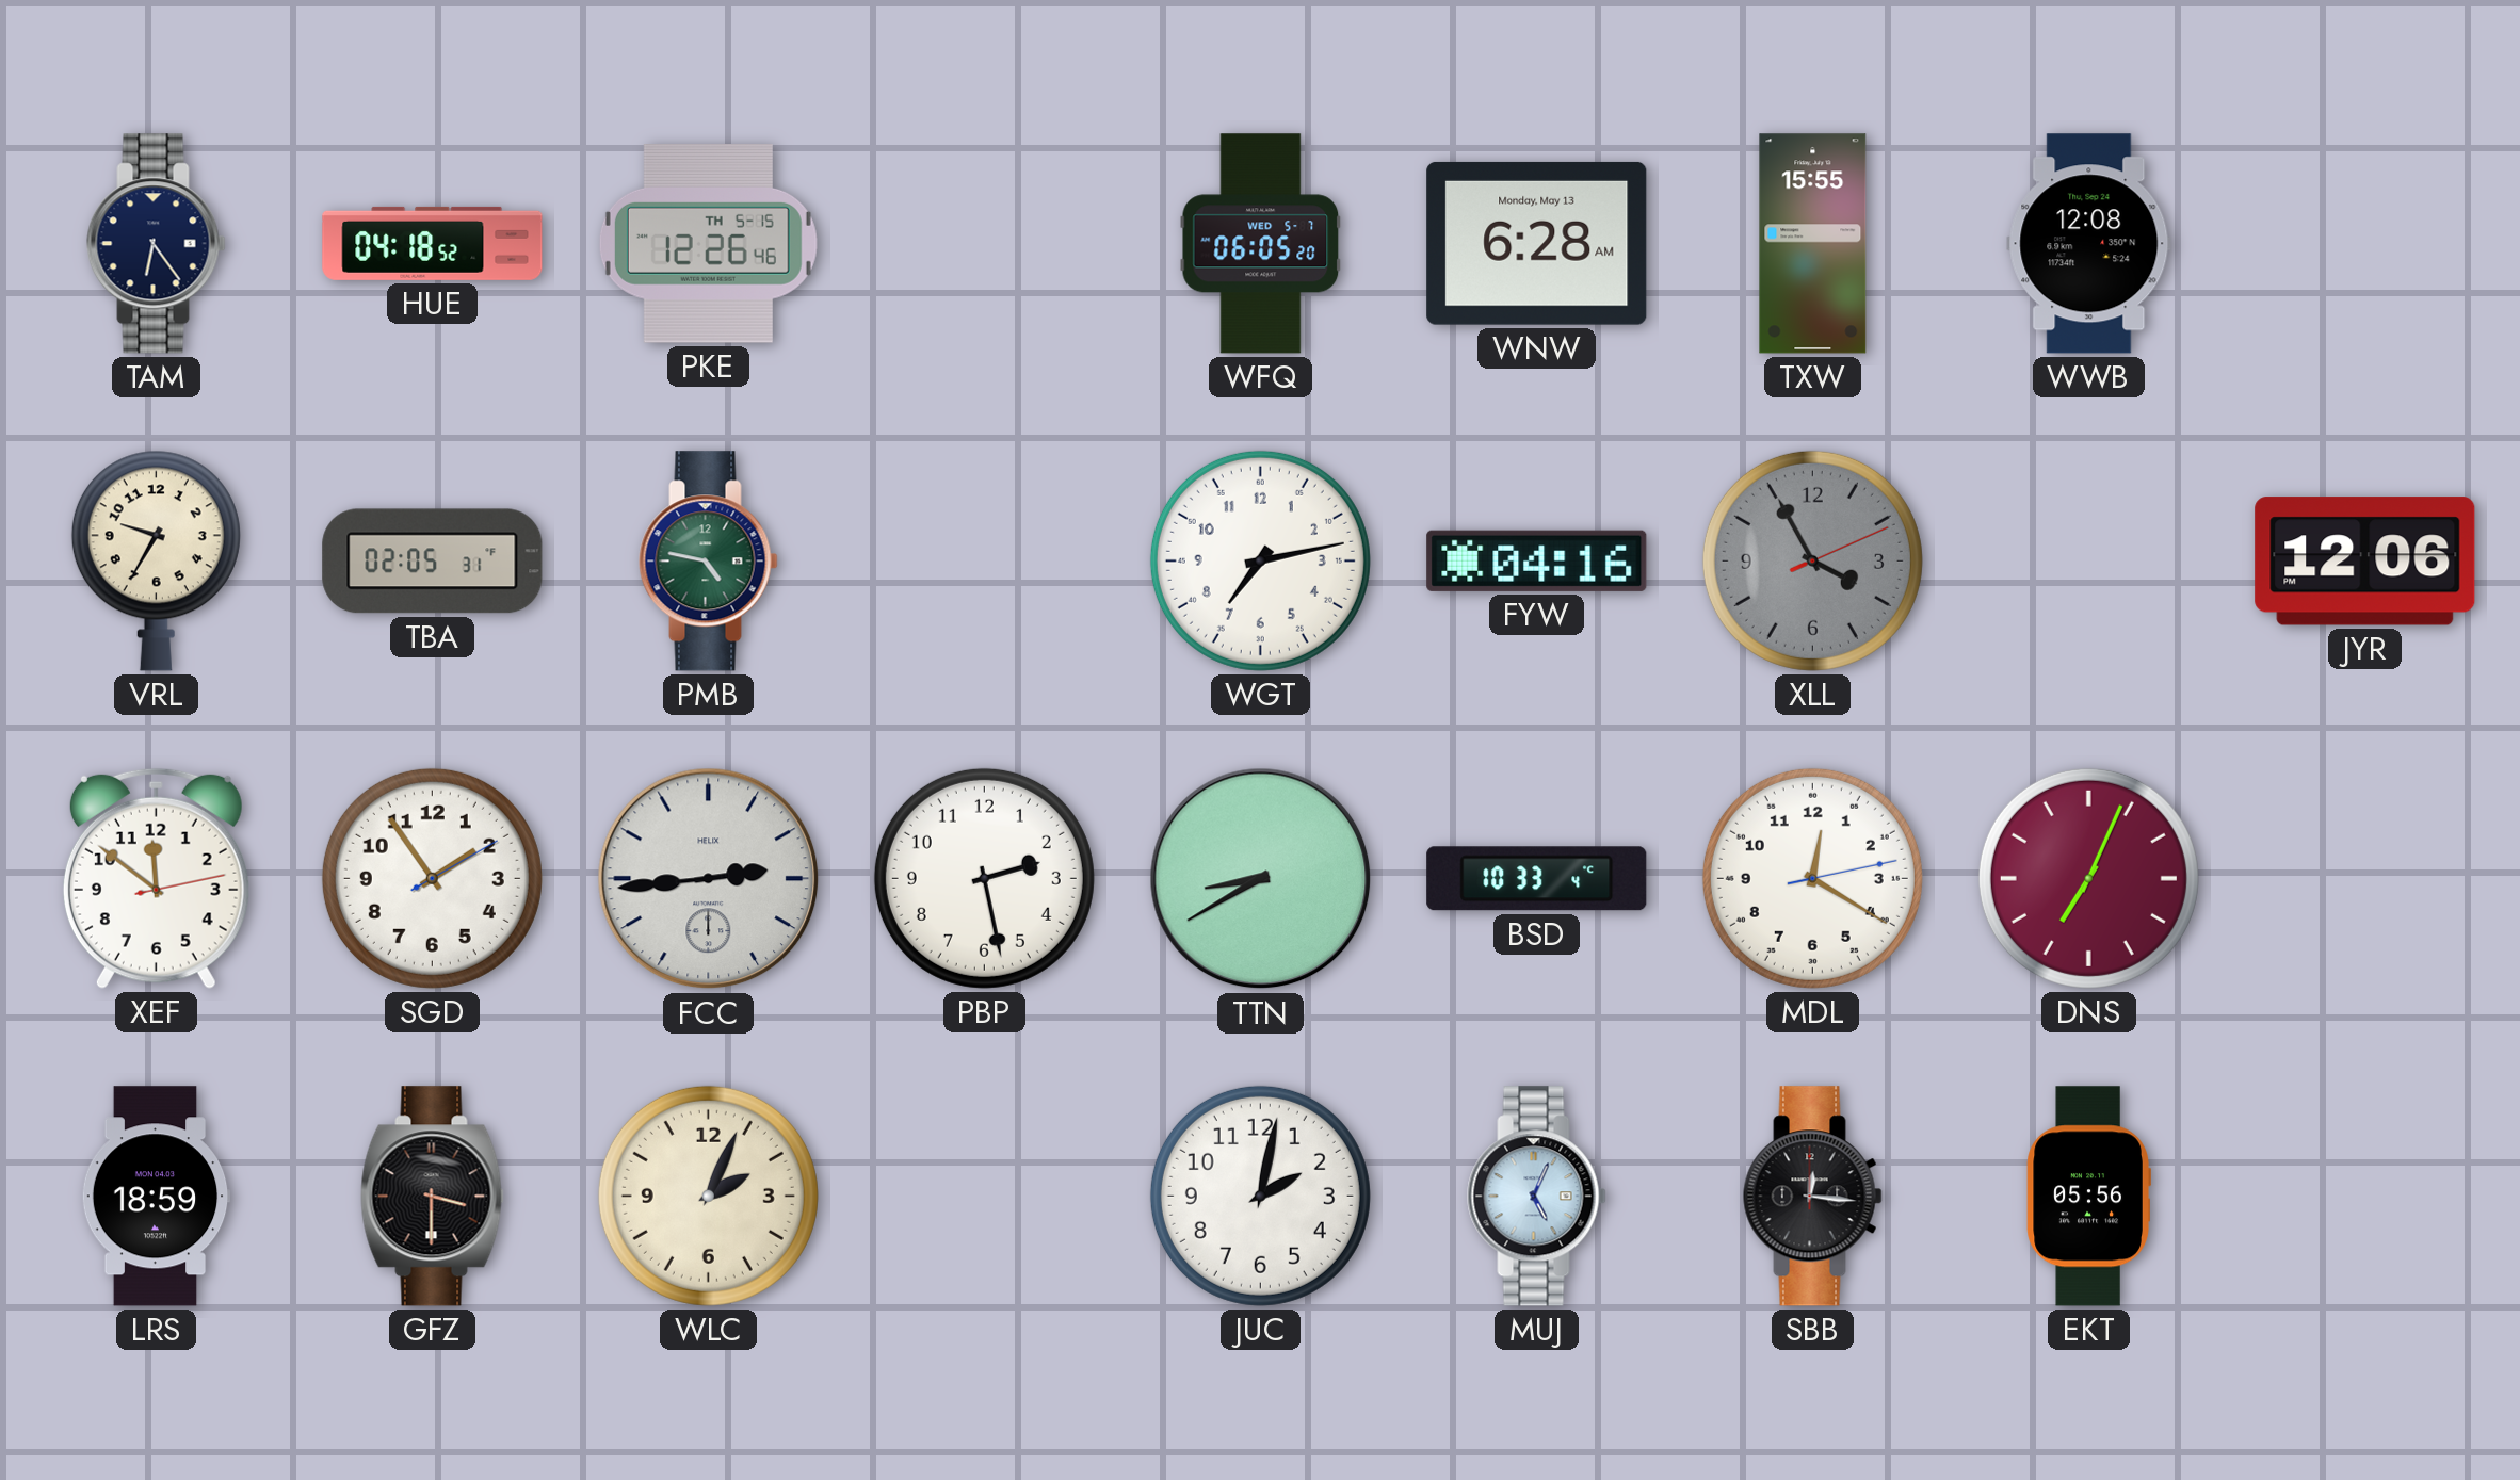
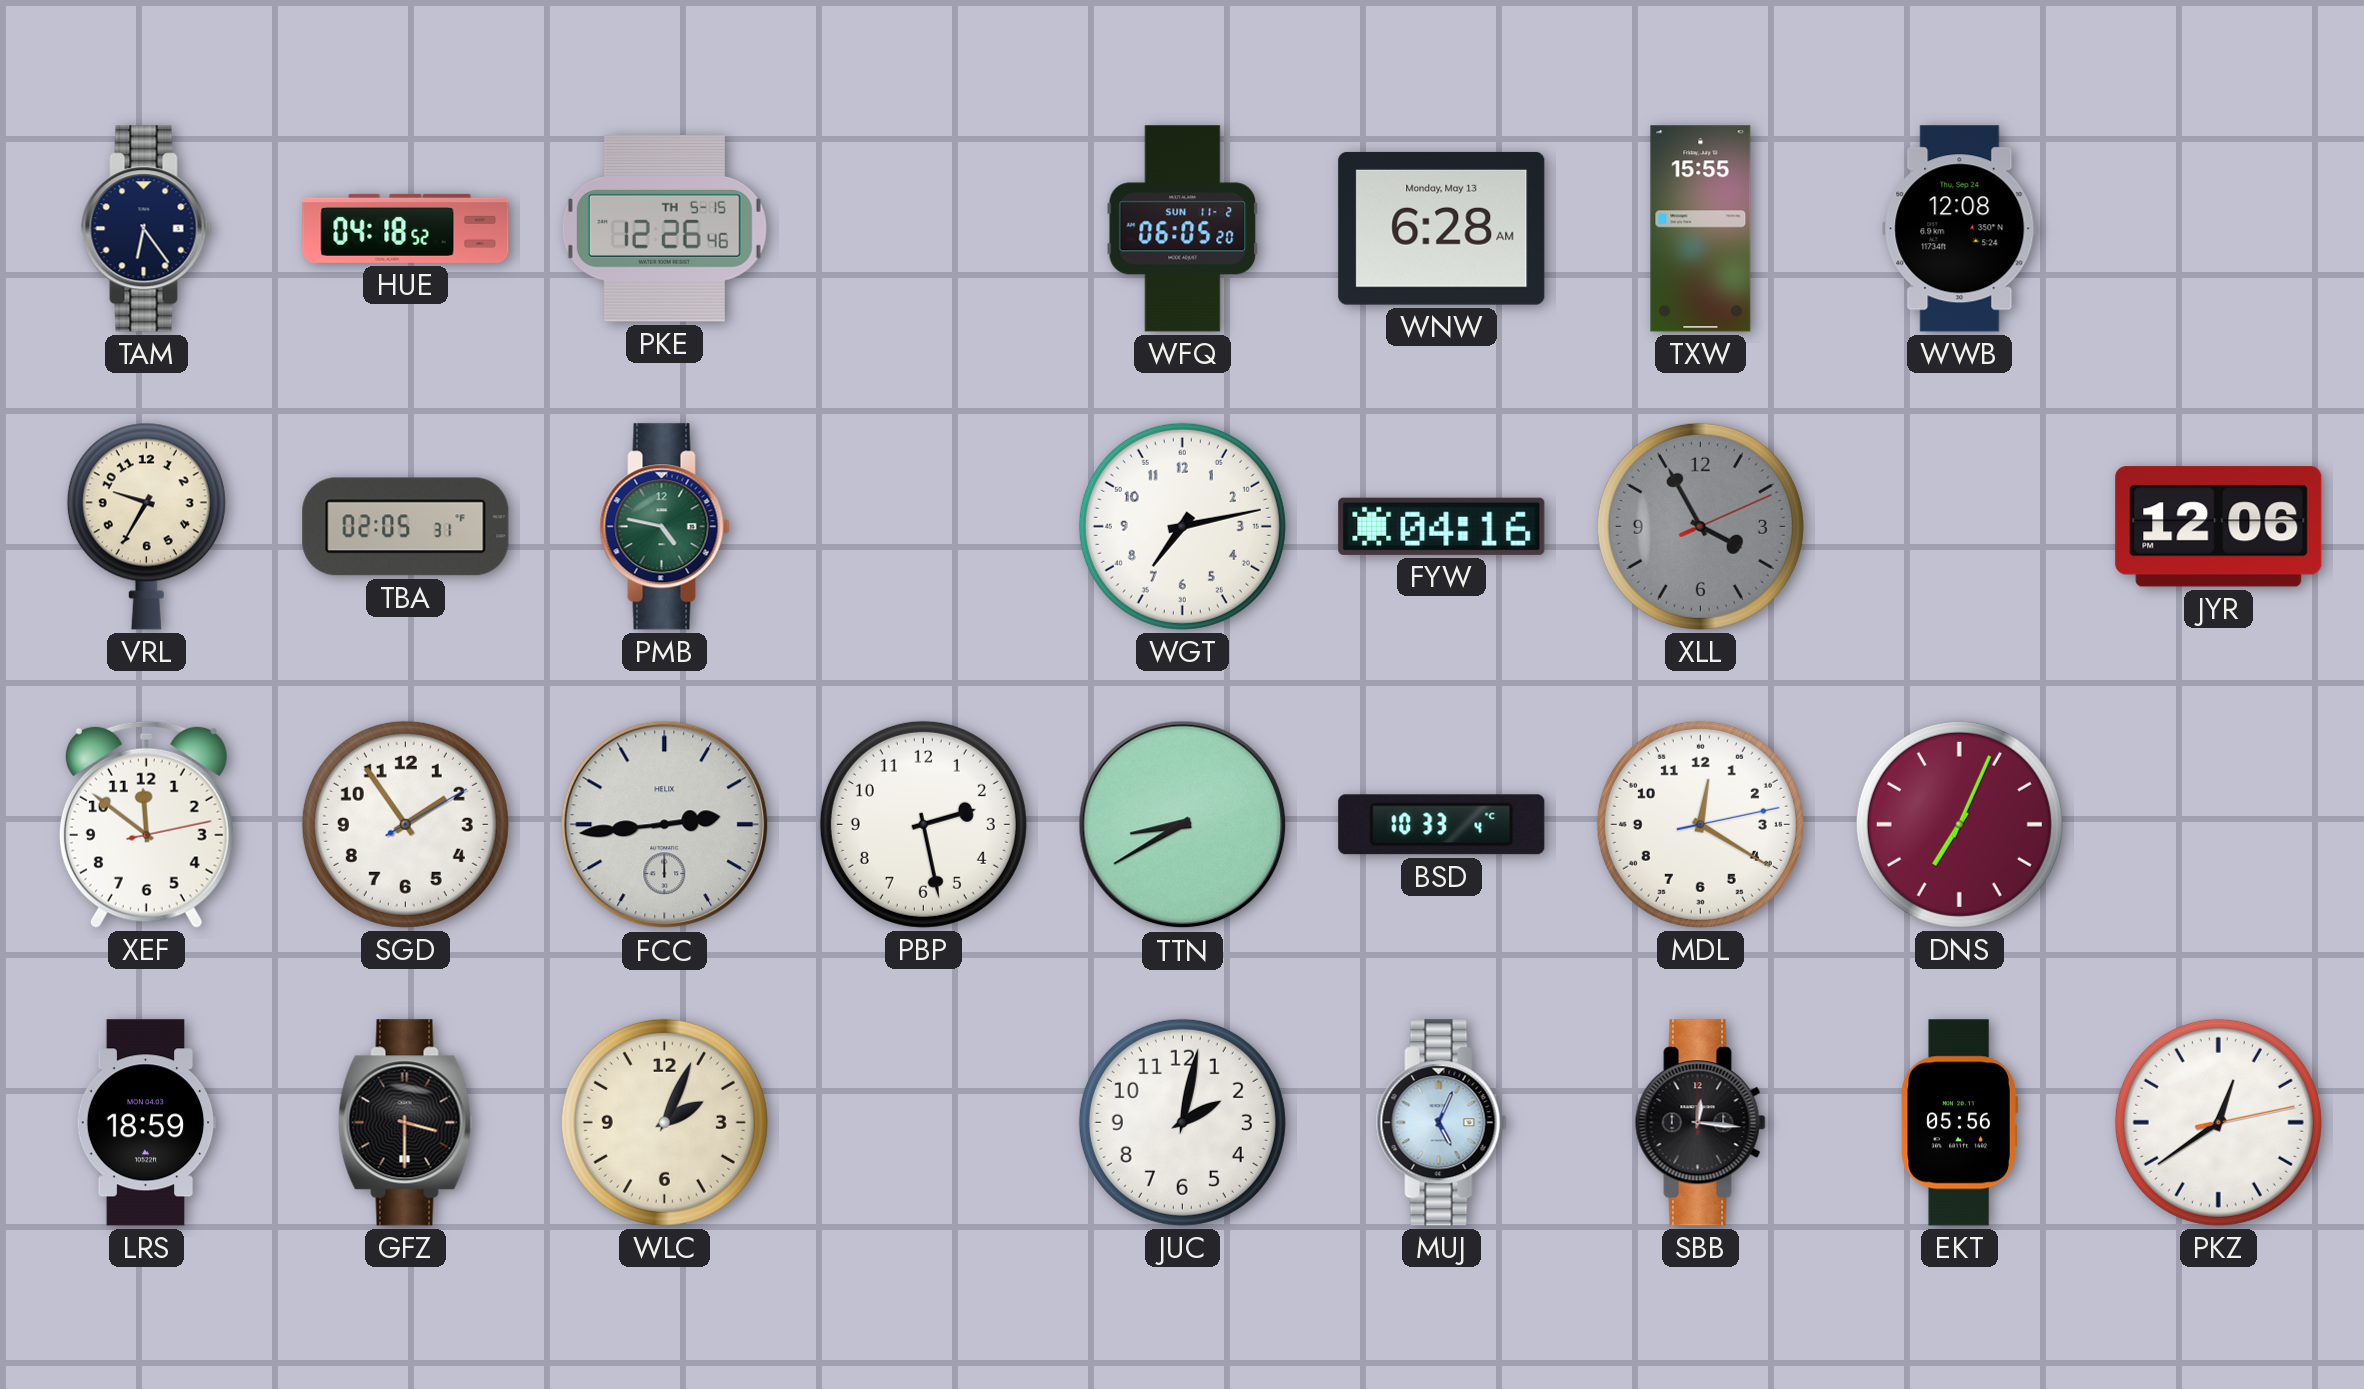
WFQ date: WED 5-7 -> SUN 11-2 (1183, 229)
PKZ: none -> 12:39 (2218, 1122)
